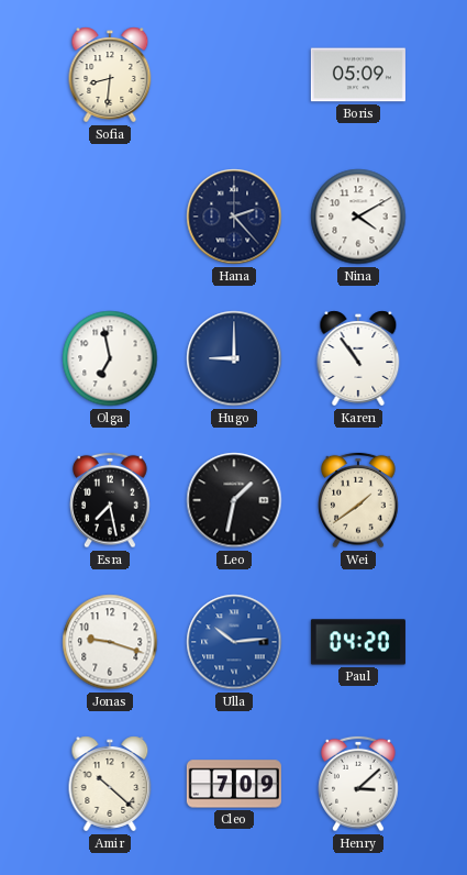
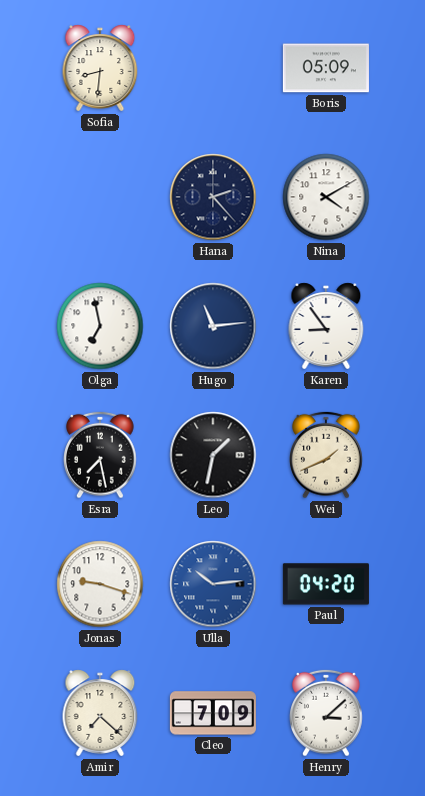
Hugo: 9:00 -> 11:14 (213, 326)
Karen: 10:54 -> 8:54 (326, 326)
Wei: 1:39 -> 1:41 (326, 455)
Amir: 10:22 -> 7:22 (100, 713)
